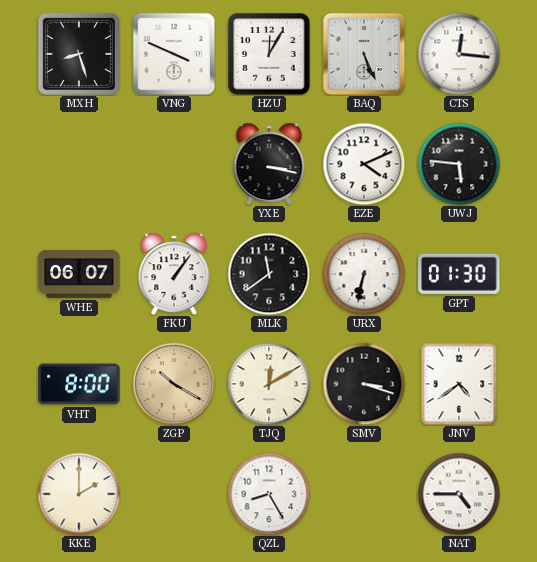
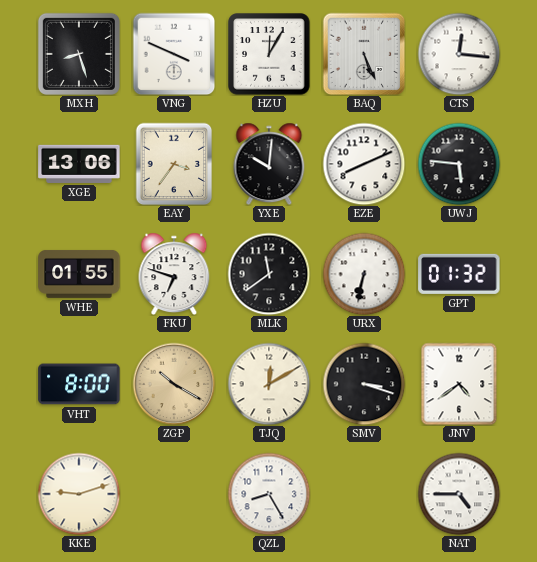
XGE: none -> 13:06 (79, 164)
EAY: none -> 3:36 (174, 164)
YXE: 3:17 -> 10:01 (269, 164)
EZE: 4:11 -> 8:11 (364, 164)
WHE: 06:07 -> 01:55 (79, 274)
FKU: 1:06 -> 6:48 (174, 274)
GPT: 01:30 -> 01:32 (459, 274)
KKE: 2:00 -> 9:12 (79, 494)
